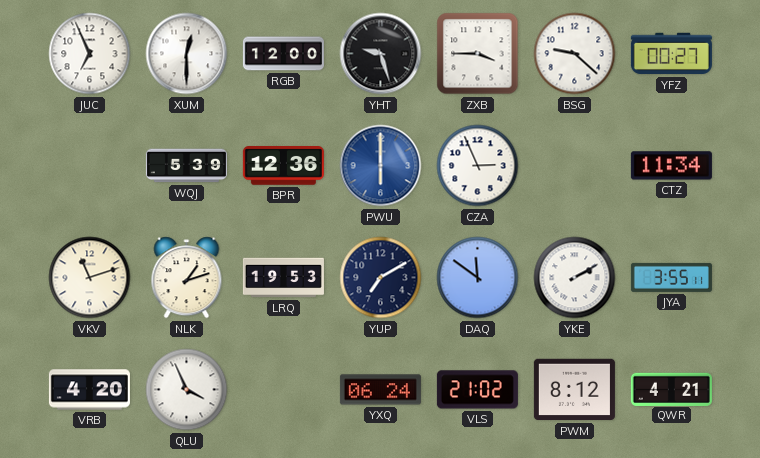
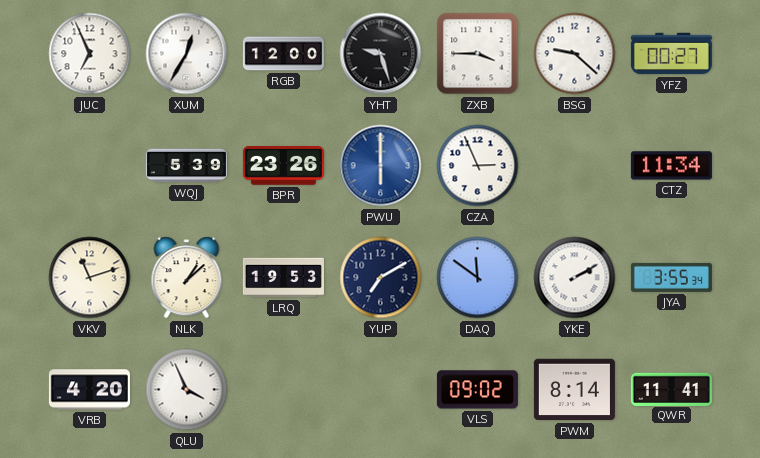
XUM: 12:30 -> 12:35 (187, 54)
BPR: 12:36 -> 23:26 (283, 166)
NLK: 1:12 -> 1:08 (187, 278)
JYA: 3:55:11 -> 3:55:34 (671, 277)
YXQ: 06:24 -> none (380, 390)
VLS: 21:02 -> 09:02 (477, 390)
PWM: 8:12 -> 8:14 (574, 390)
QWR: 4:21 -> 11:41 (671, 389)
